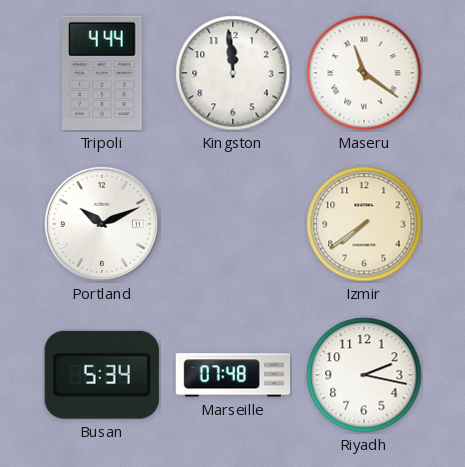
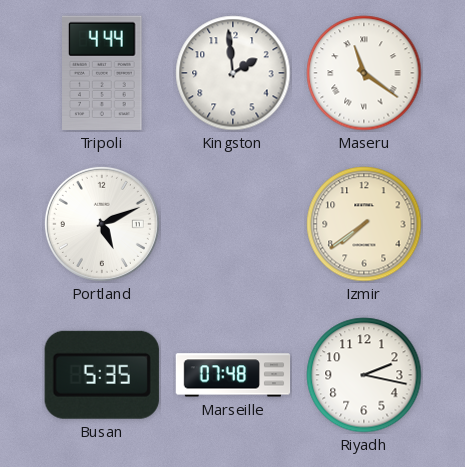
Kingston: 11:59 -> 1:59 (233, 73)
Portland: 10:11 -> 5:11 (102, 224)
Busan: 5:34 -> 5:35 (102, 375)
